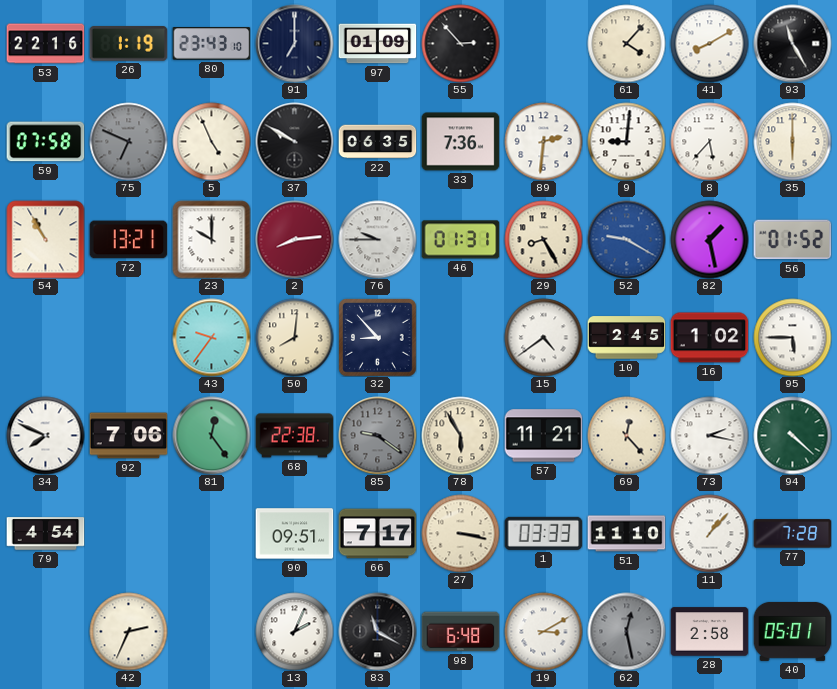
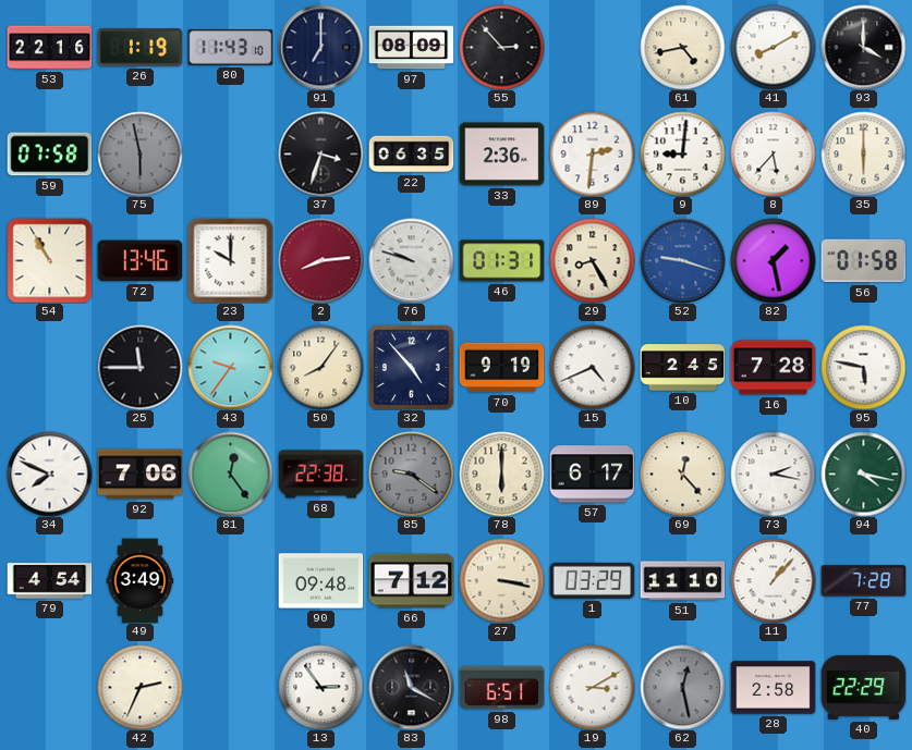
80: 23:43 -> 11:43 (230, 48)
97: 01:09 -> 08:09 (411, 48)
61: 4:07 -> 4:43 (682, 47)
93: 11:25 -> 4:00 (863, 47)
75: 6:49 -> 5:58 (139, 153)
5: 4:56 -> none (211, 141)
37: 9:50 -> 3:33 (320, 153)
33: 7:36 -> 2:36 (501, 155)
72: 13:21 -> 13:46 (139, 261)
76: 9:45 -> 9:48 (411, 260)
52: 9:20 -> 9:18 (682, 260)
56: 01:52 -> 01:58 (863, 261)
25: none -> 11:45 (139, 367)
50: 8:01 -> 8:06 (320, 367)
32: 8:53 -> 4:53 (412, 368)
70: none -> 9:19 (501, 368)
15: 4:39 -> 4:41 (592, 367)
16: 1:02 -> 7:28 (773, 368)
95: 5:45 -> 5:47 (863, 367)
78: 5:55 -> 6:00 (501, 474)
57: 11:21 -> 6:17 (592, 475)
94: 4:22 -> 4:17 (863, 474)
49: none -> 3:49 (141, 580)
90: 09:51 -> 09:48 (320, 581)
66: 7:17 -> 7:12 (411, 581)
1: 03:33 -> 03:29 (592, 580)
13: 2:04 -> 2:54 (320, 687)
98: 6:48 -> 6:51 (501, 688)
40: 05:01 -> 22:29 (863, 687)
